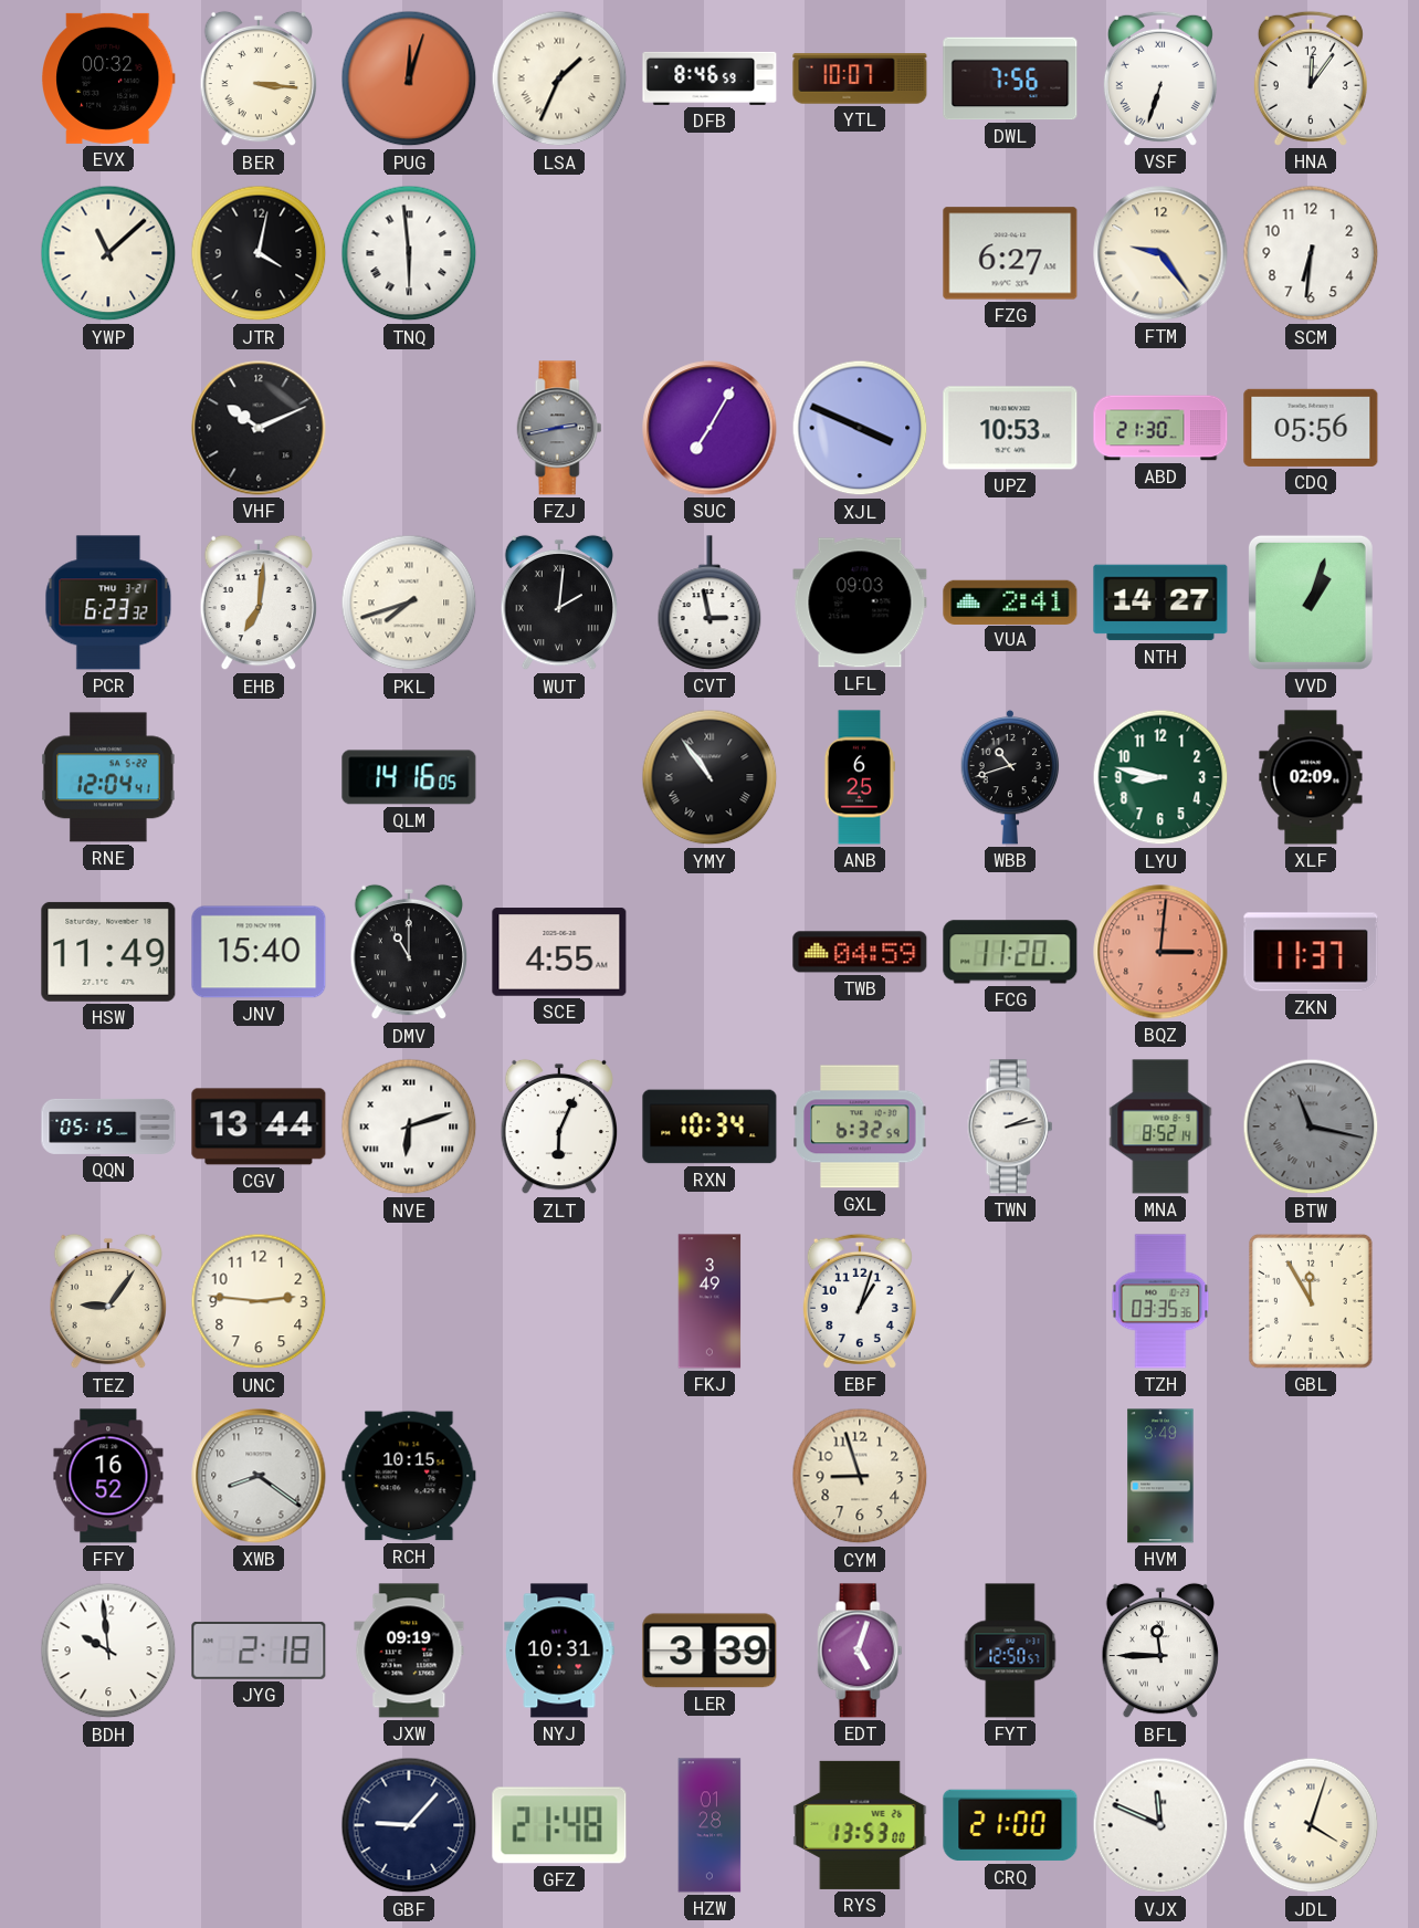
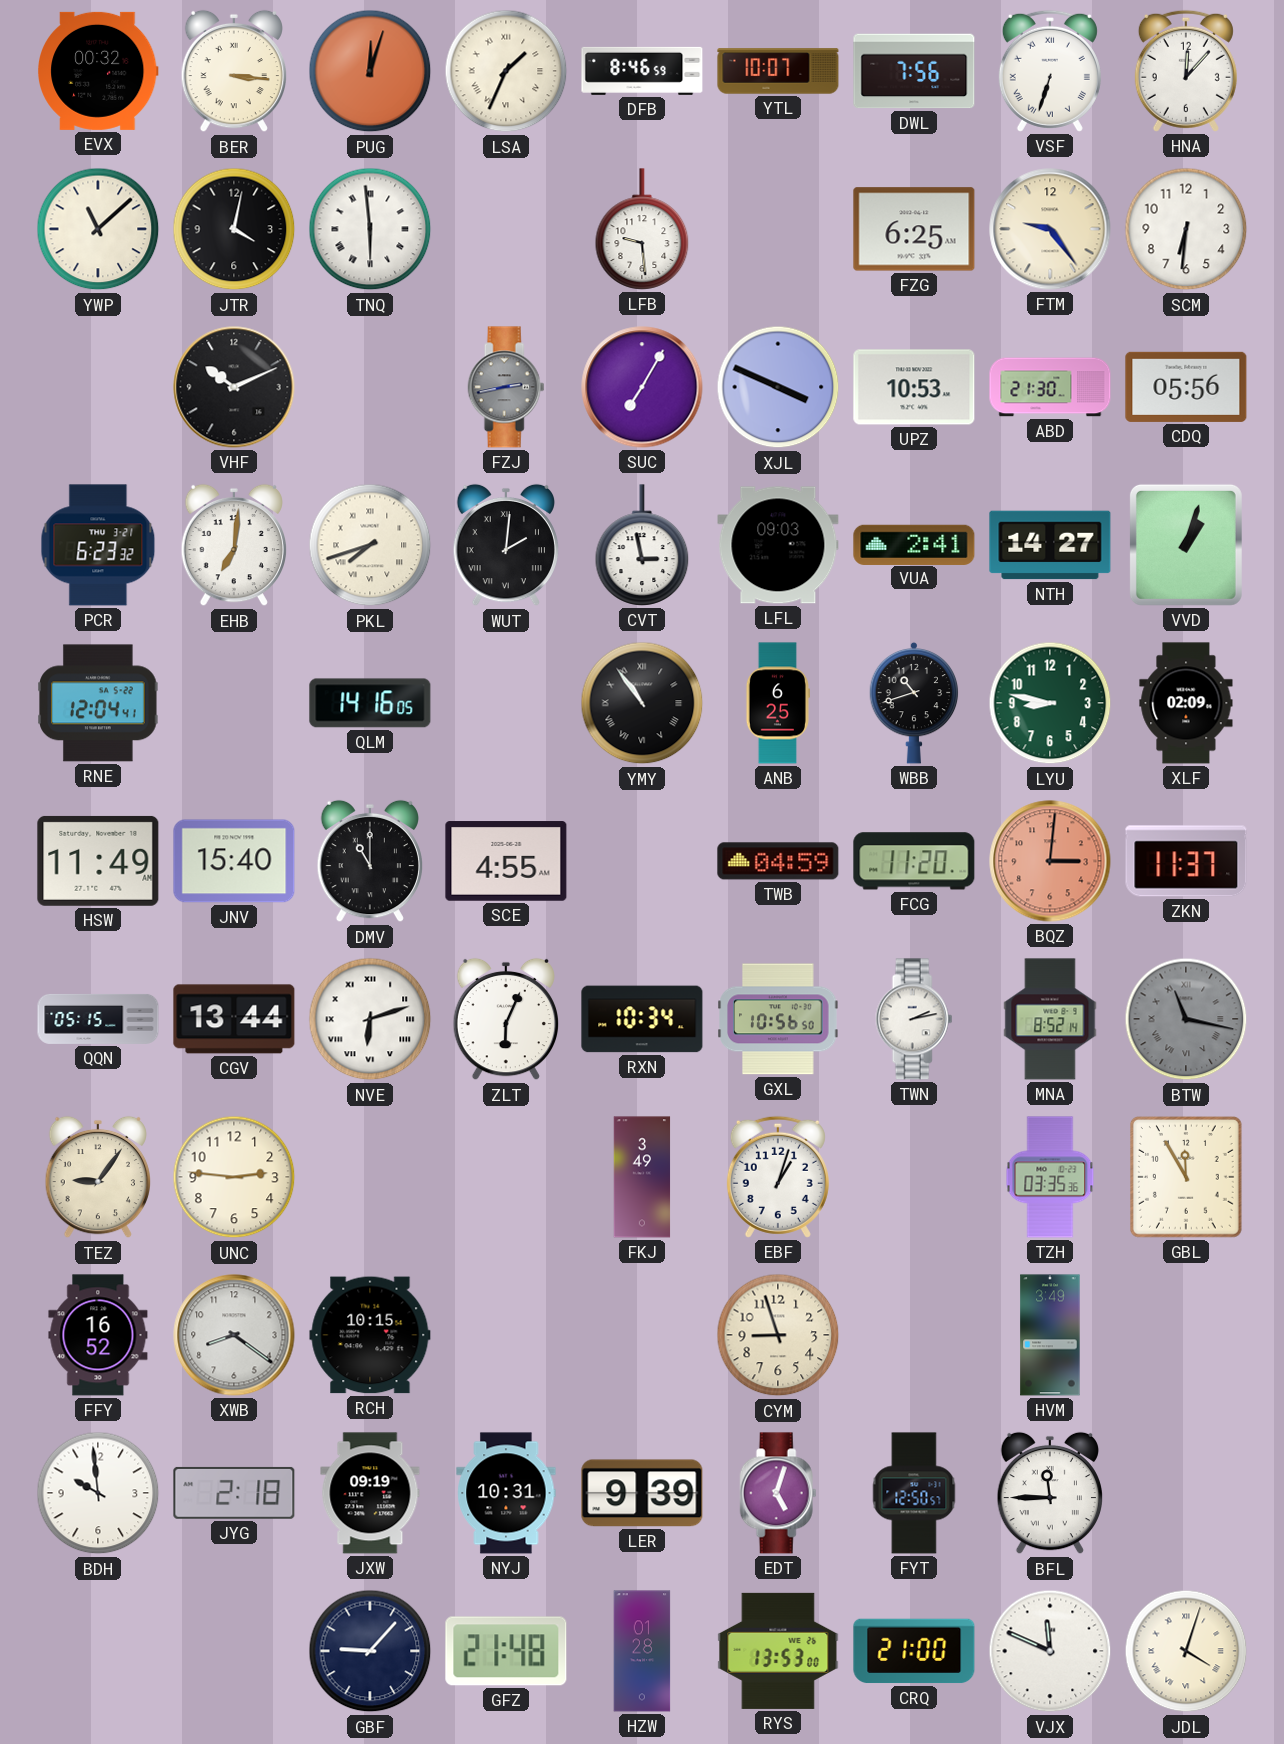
HNA: 12:06 -> 12:07 (1186, 71)
LFB: none -> 9:29 (642, 229)
FZG: 6:27 -> 6:25 (914, 229)
GXL: 6:32 -> 10:56 (778, 1019)
LER: 3:39 -> 9:39 (642, 1493)
